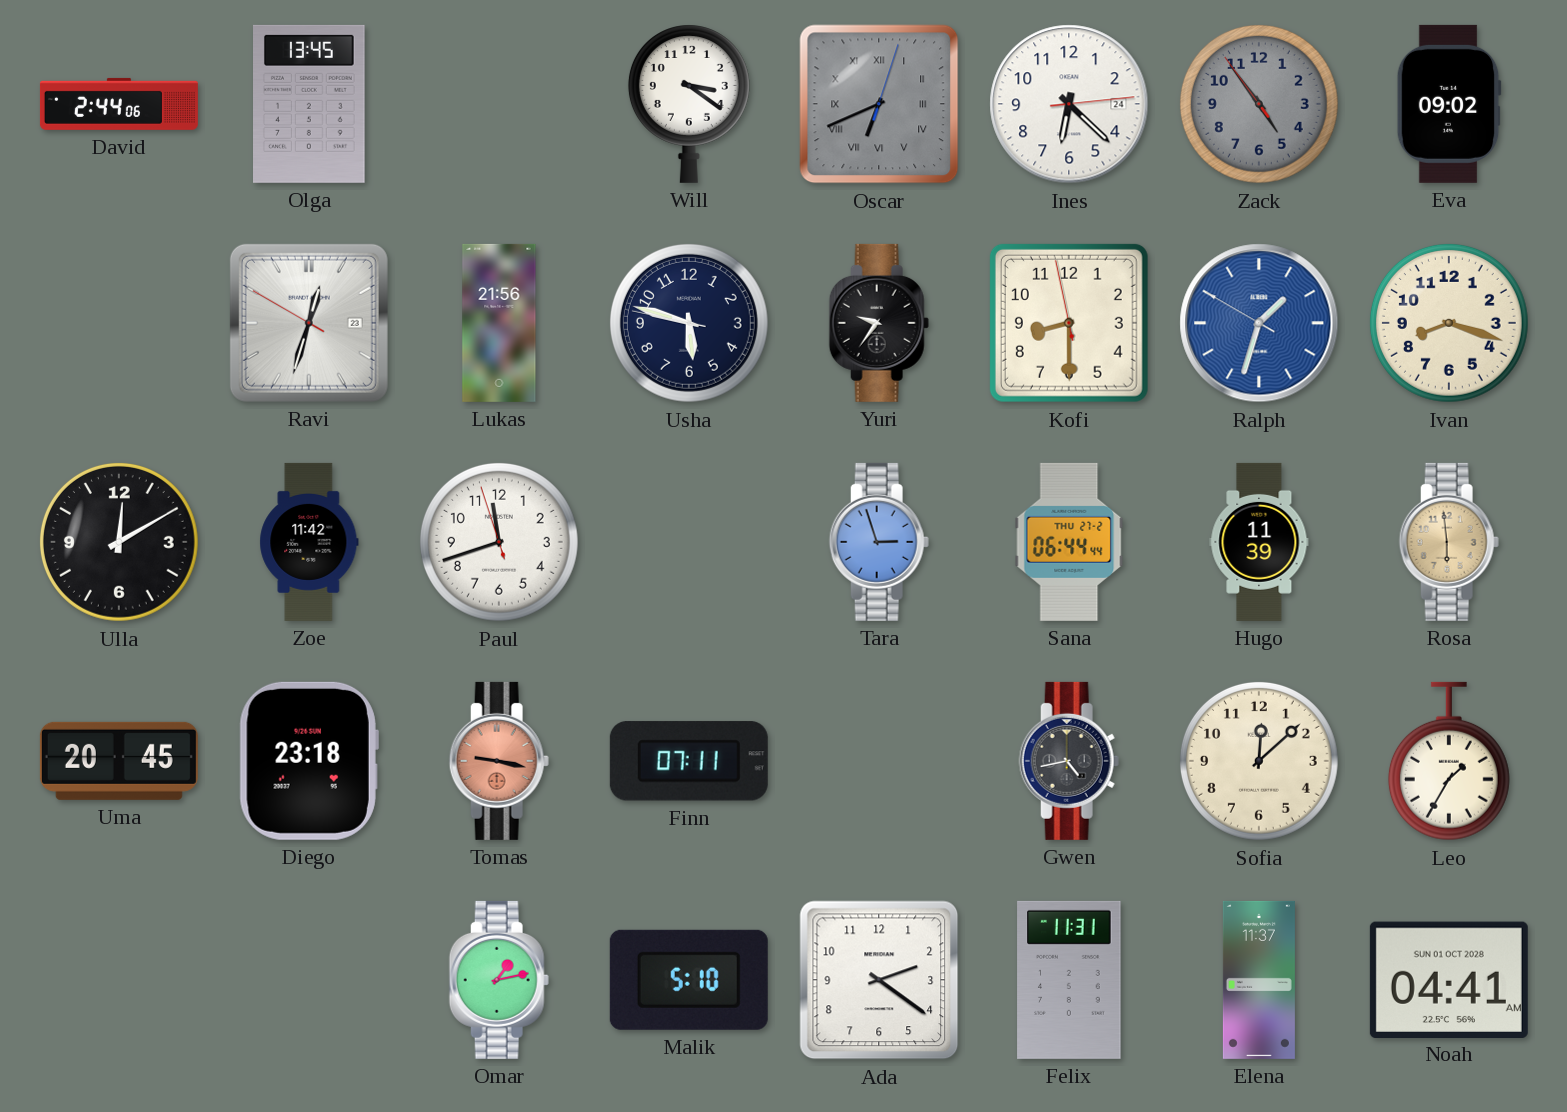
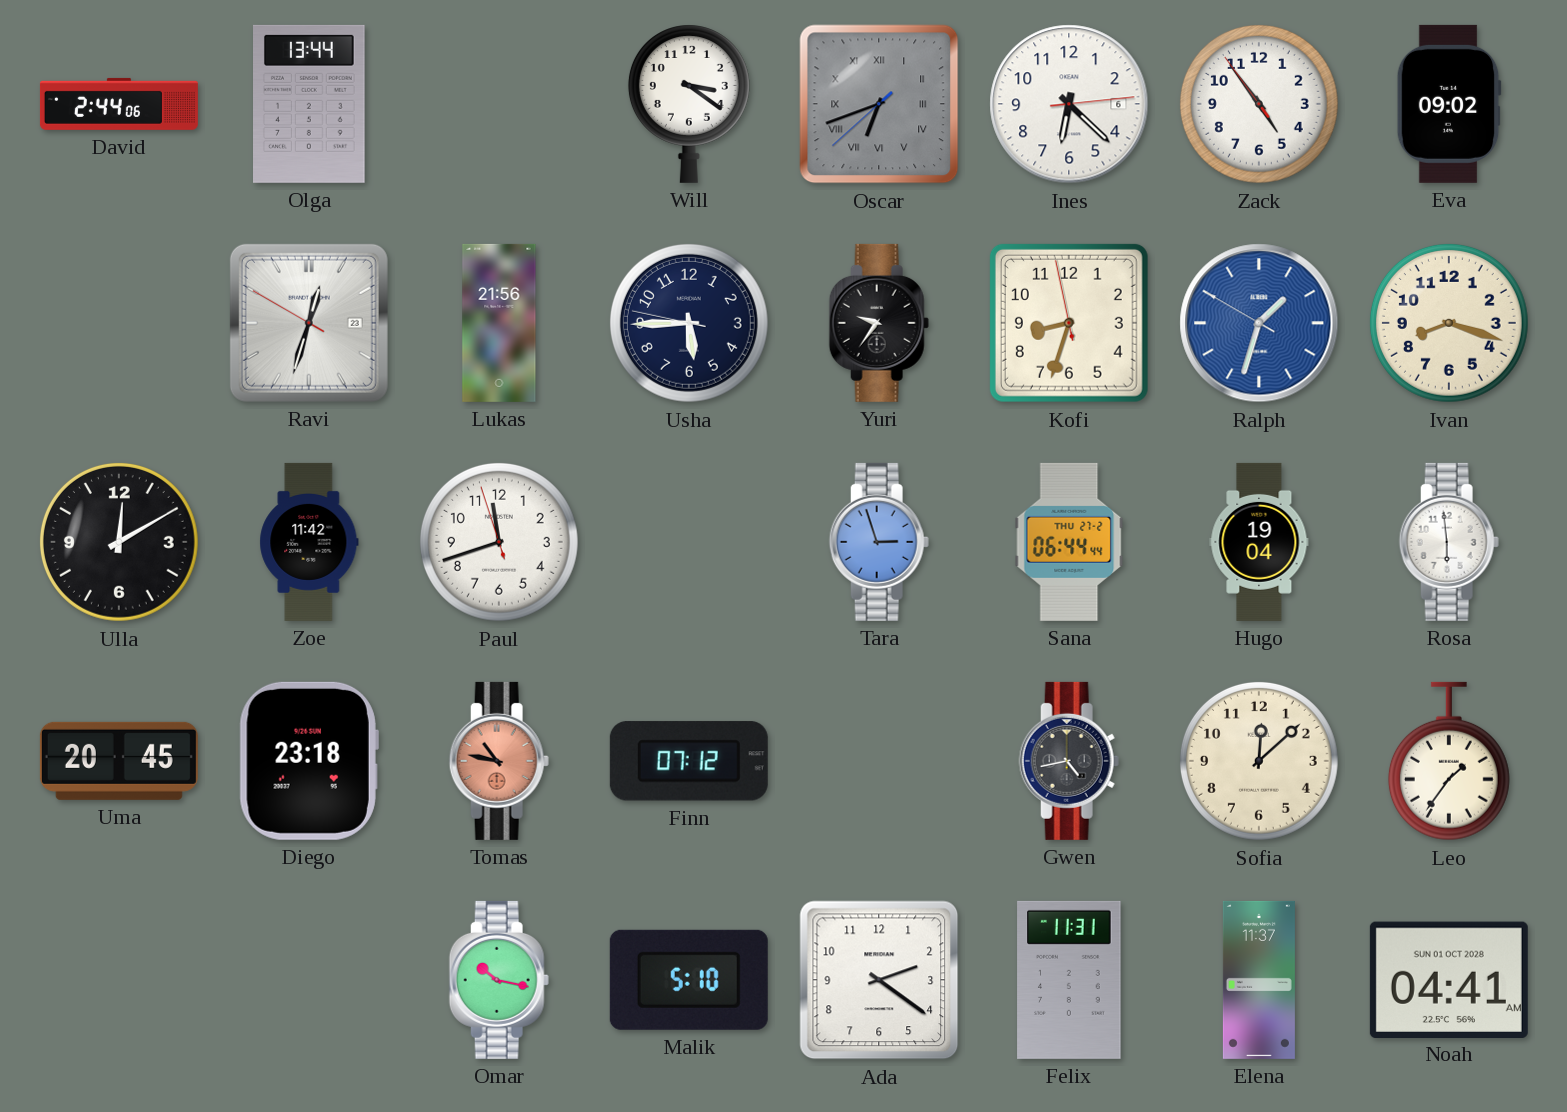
Olga: 13:45 -> 13:44 (310, 104)
Oscar: 6:41:03 -> 6:41:38 (879, 104)
Ines date: 24 -> 6 (1069, 104)
Zack dial: grey -> white (1259, 104)
Usha: 5:47 -> 5:44 (689, 323)
Kofi: 8:29 -> 8:32 (1069, 323)
Hugo: 11:39 -> 19:04 (1259, 542)
Rosa dial: champagne -> white (1449, 542)
Tomas: 9:17 -> 10:47 (499, 761)
Finn: 07:11 -> 07:12 (689, 761)
Leo: 1:35 -> 1:36 (1449, 761)
Omar: 1:13 -> 10:17 (499, 980)
